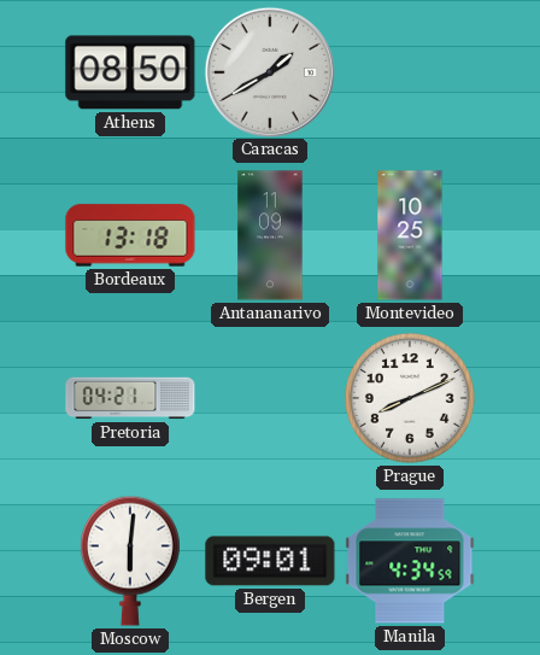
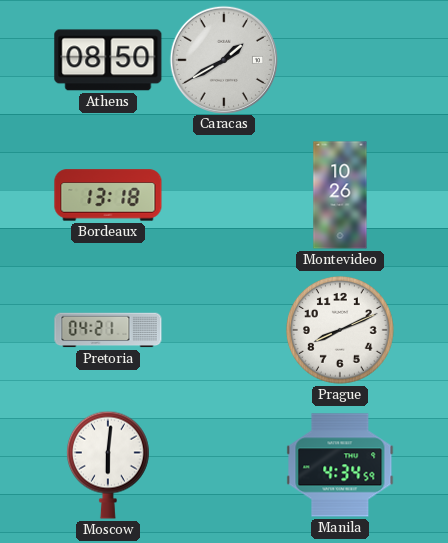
Antananarivo: 11:09 -> none (270, 235)
Montevideo: 10:25 -> 10:26 (340, 195)
Bergen: 09:01 -> none (270, 561)
